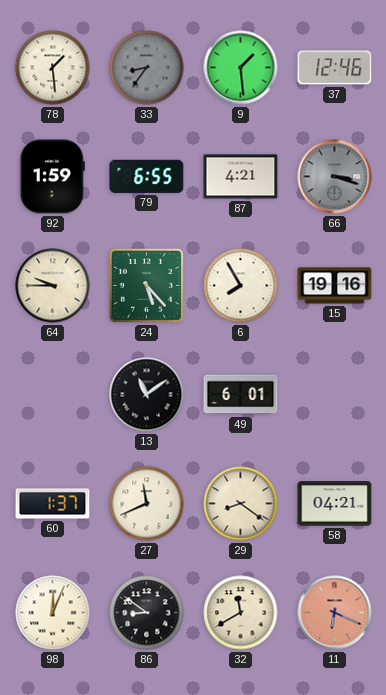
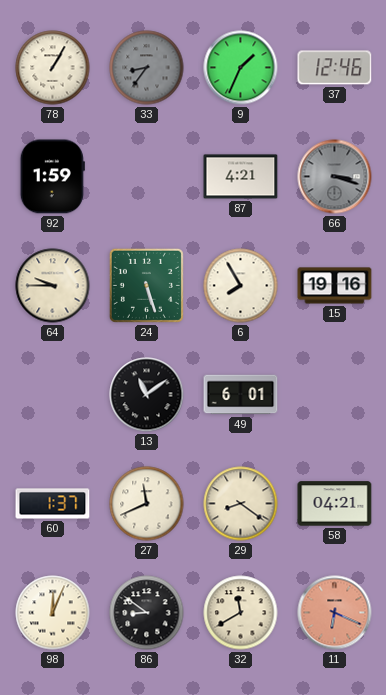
78: 1:29 -> 1:05 (53, 68)
9: 1:29 -> 1:34 (241, 68)
79: 6:55 -> none (147, 176)
24: 5:23 -> 5:27 (146, 285)
